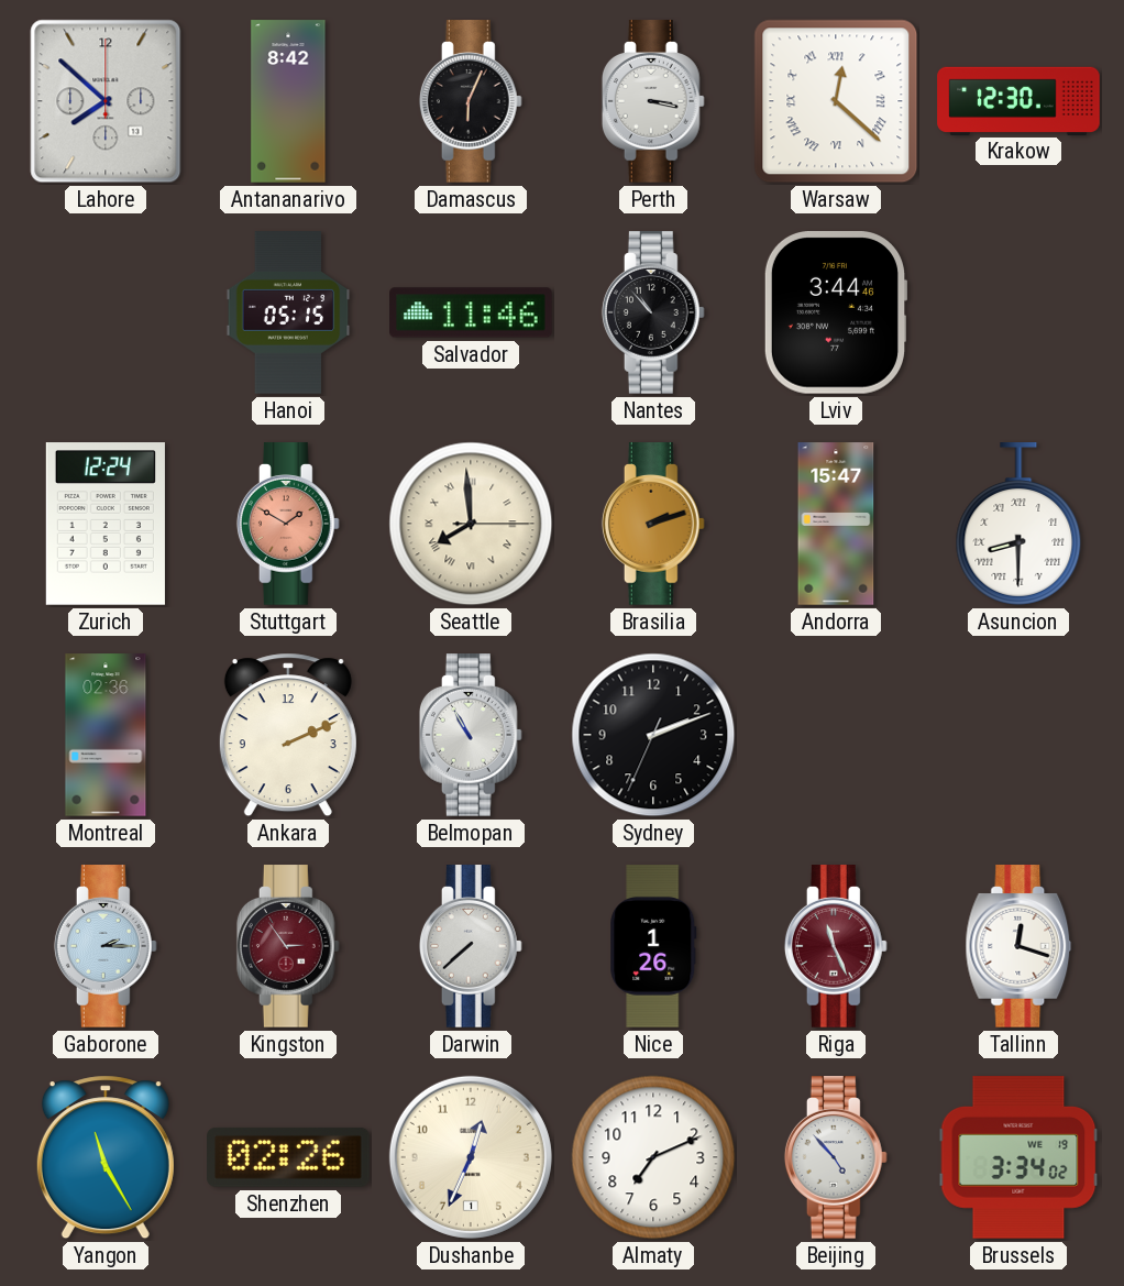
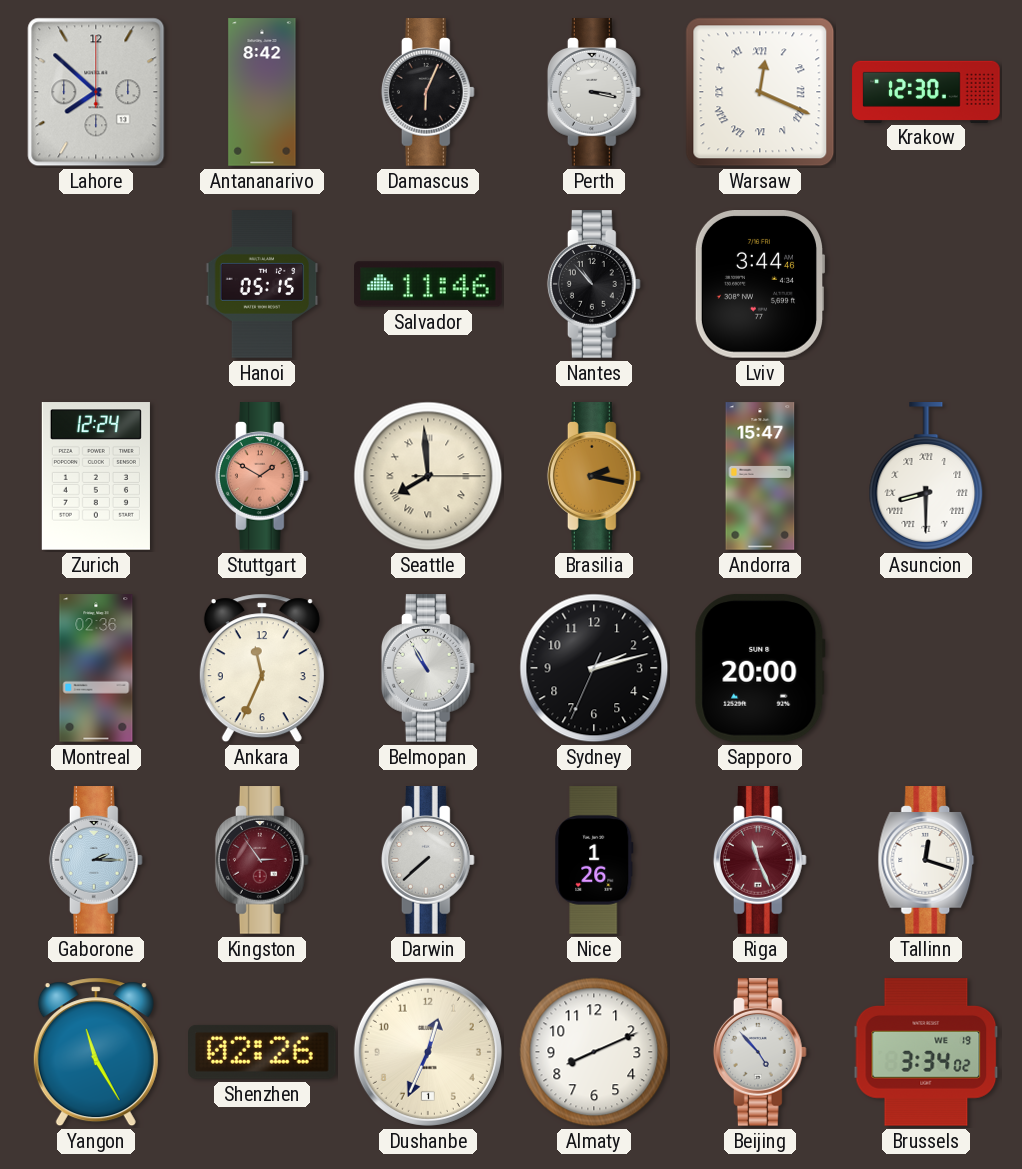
Warsaw: 12:22 -> 12:19 (760, 92)
Brasilia: 2:12 -> 2:17 (594, 476)
Ankara: 2:11 -> 11:34 (262, 668)
Sydney: 2:11 -> 2:12 (594, 668)
Sapporo: none -> 20:00 (760, 668)
Almaty: 7:11 -> 8:11 (594, 1052)
